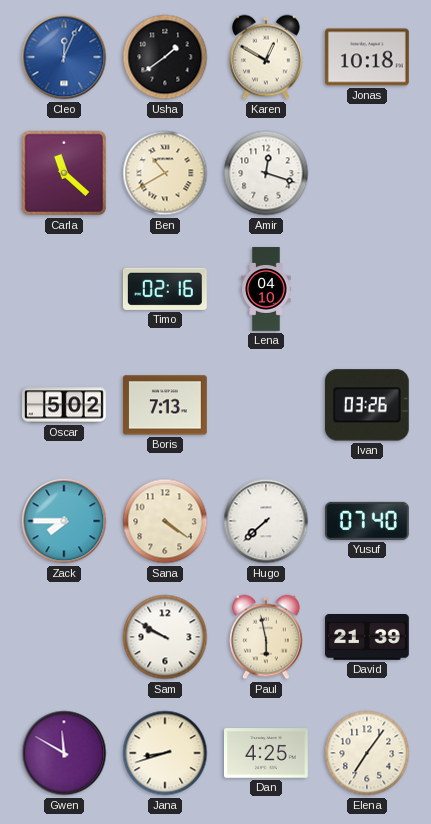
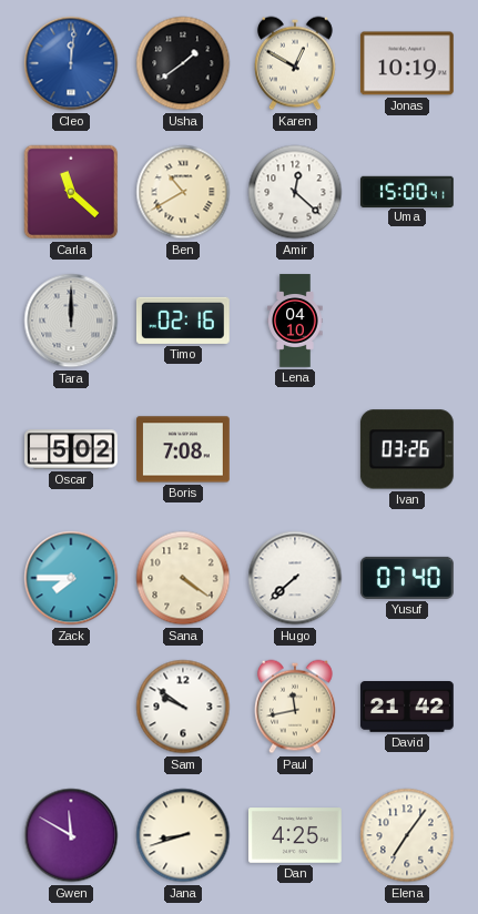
Cleo: 12:04 -> 12:01 (71, 63)
Jonas: 10:18 -> 10:19 (407, 63)
Amir: 12:18 -> 12:22 (295, 192)
Uma: none -> 15:00 (408, 191)
Tara: none -> 12:00 (71, 321)
Boris: 7:13 -> 7:08 (184, 449)
Sam: 9:50 -> 9:51 (183, 707)
Paul: 5:58 -> 11:43 (295, 707)
David: 21:39 -> 21:42 (408, 708)
